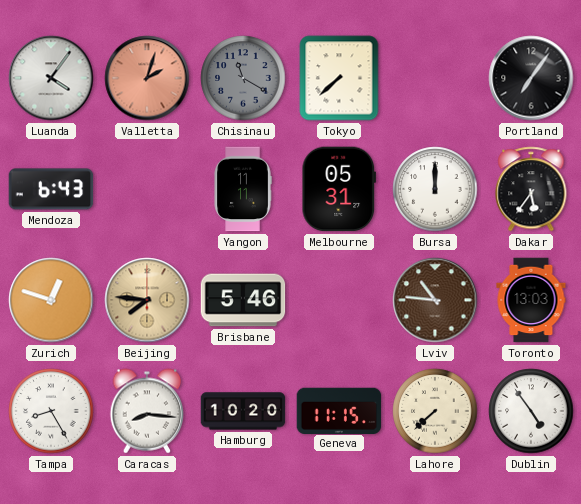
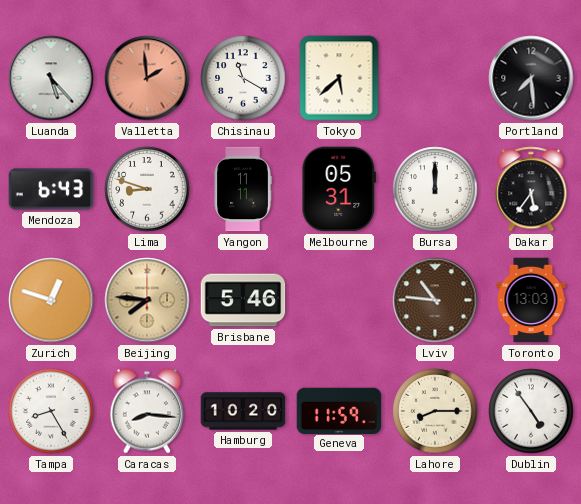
Luanda: 4:06 -> 5:23 (51, 78)
Valletta: 2:03 -> 1:59 (147, 78)
Chisinau dial: grey -> white (243, 78)
Tokyo: 7:38 -> 5:38 (339, 78)
Portland: 7:06 -> 7:29 (531, 78)
Lima: none -> 8:48 (147, 189)
Geneva: 11:15 -> 11:59 (339, 410)
Lahore: 7:38 -> 8:15 (435, 411)
